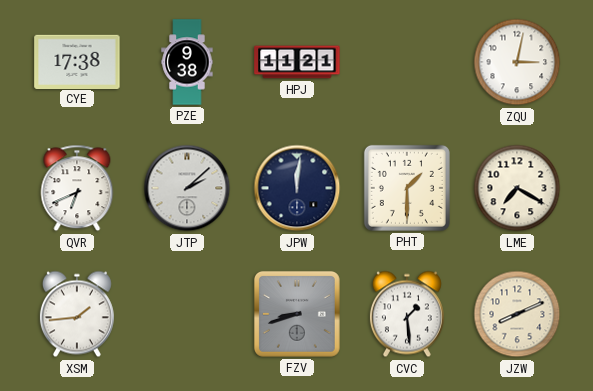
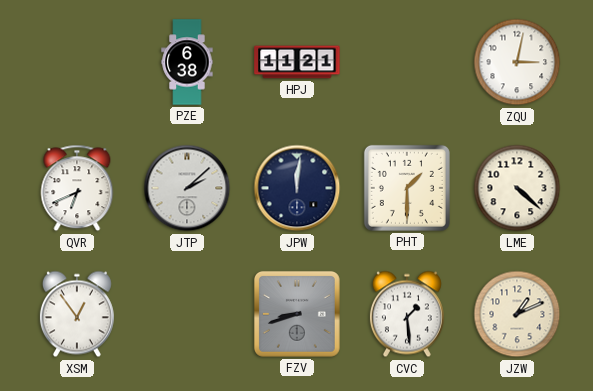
CYE: 17:38 -> none (77, 61)
PZE: 9:38 -> 6:38 (187, 62)
LME: 7:20 -> 4:22 (517, 188)
XSM: 1:44 -> 12:54 (77, 314)
JZW: 8:11 -> 1:11 (517, 314)
